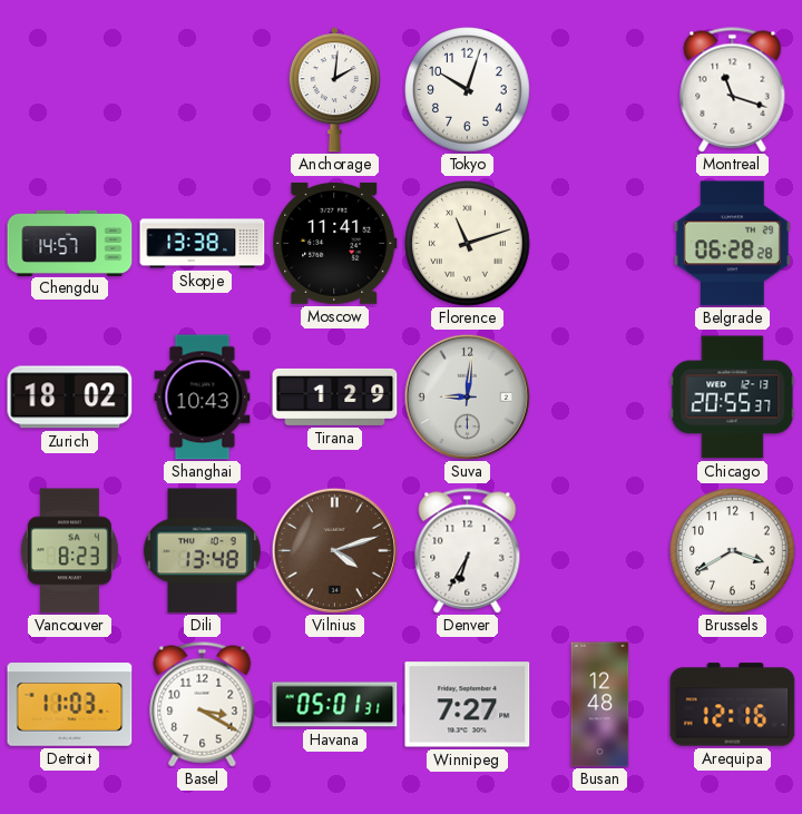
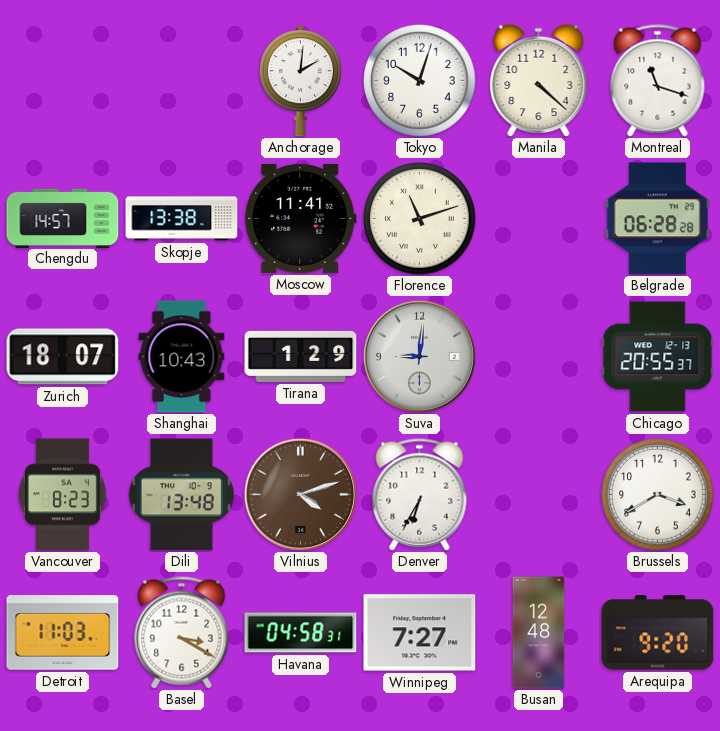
Manila: none -> 4:22 (539, 80)
Zurich: 18:02 -> 18:07 (63, 357)
Havana: 05:01 -> 04:58 (301, 633)
Arequipa: 12:16 -> 9:20 (658, 633)
